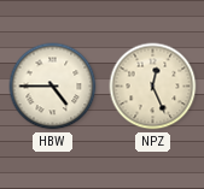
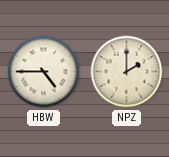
NPZ: 12:26 -> 2:00 (127, 72)
